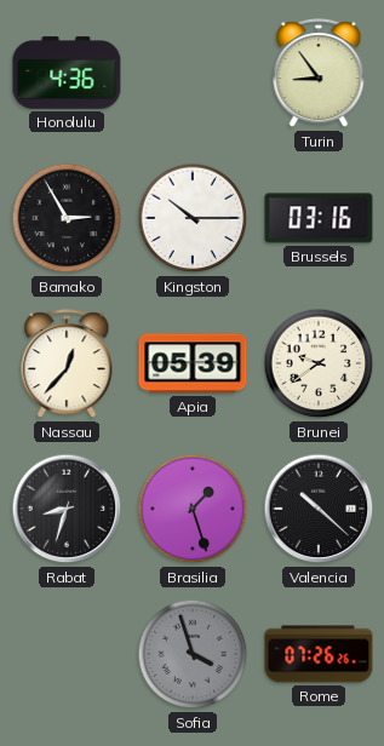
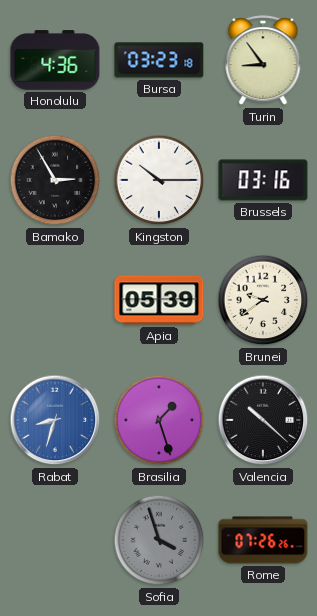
Bursa: none -> 03:23 (159, 60)
Nassau: 12:37 -> none (67, 365)
Rabat dial: black -> blue (55, 420)
